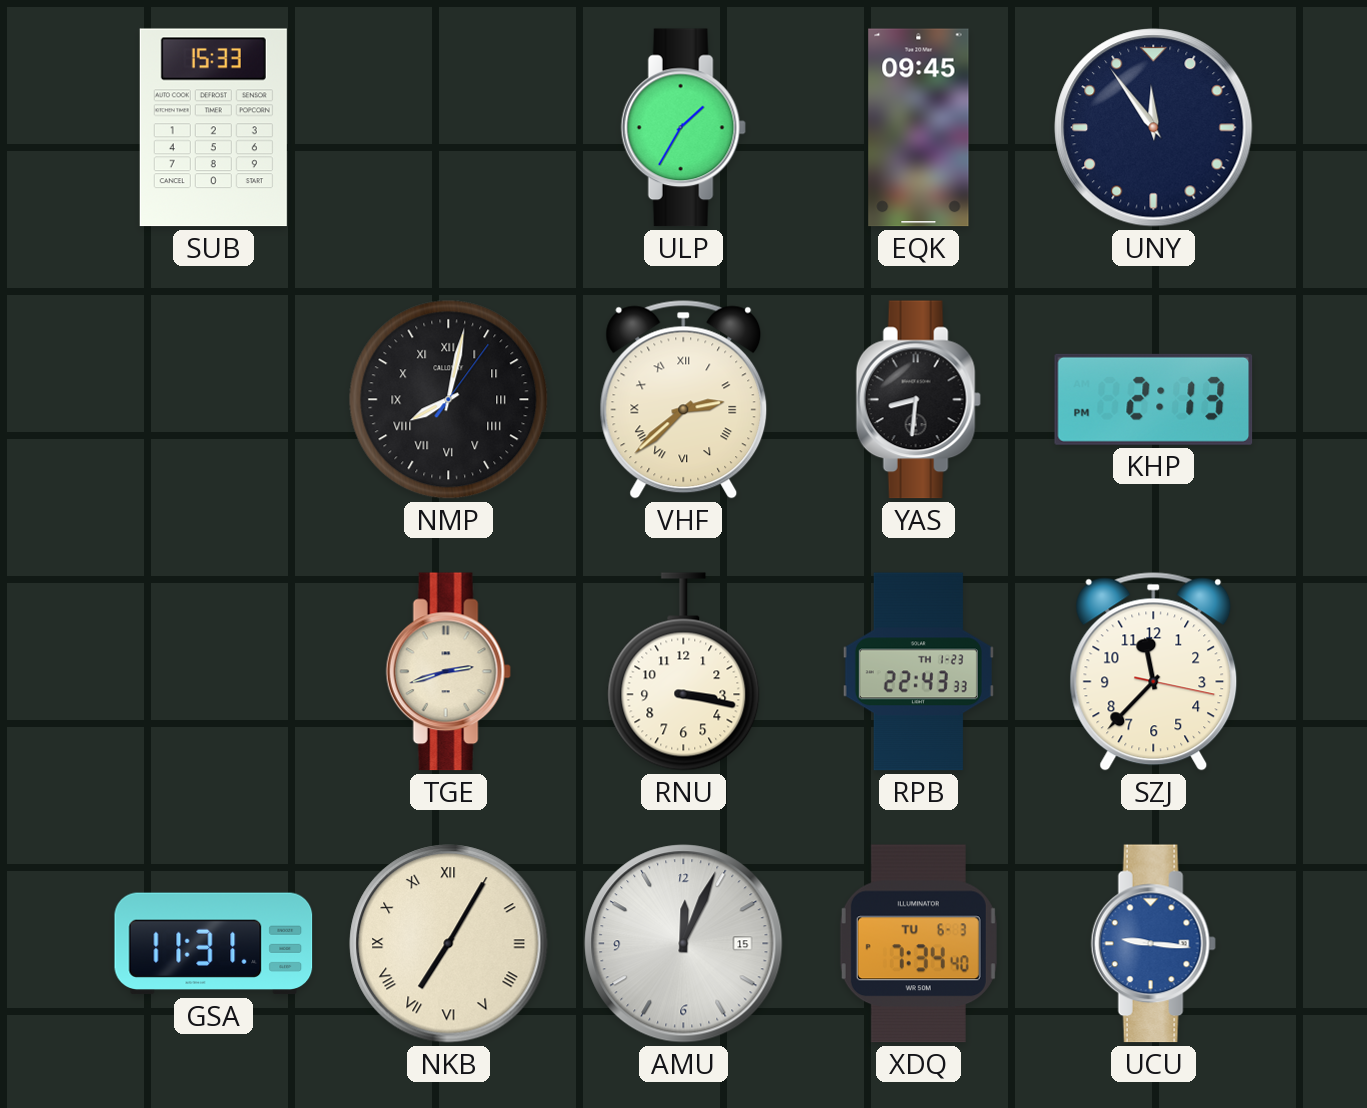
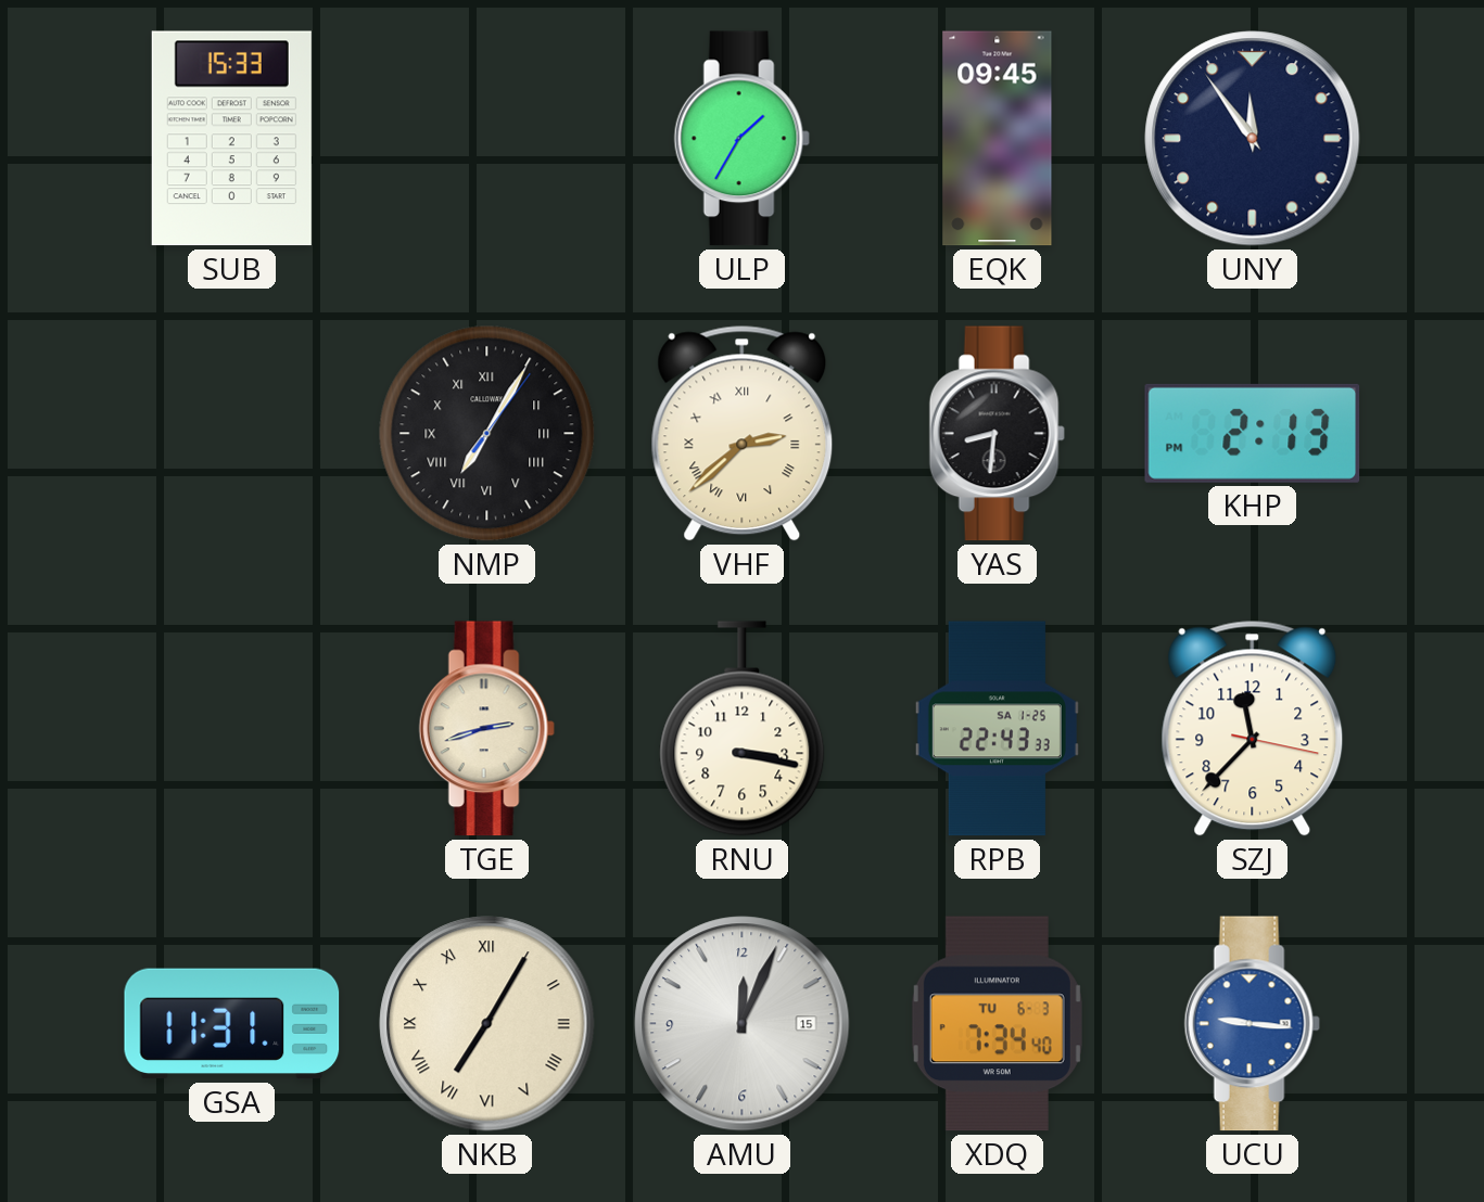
NMP: 8:02 -> 7:05 (487, 434)
RPB date: TH 1-23 -> SA 1-25 (997, 729)
